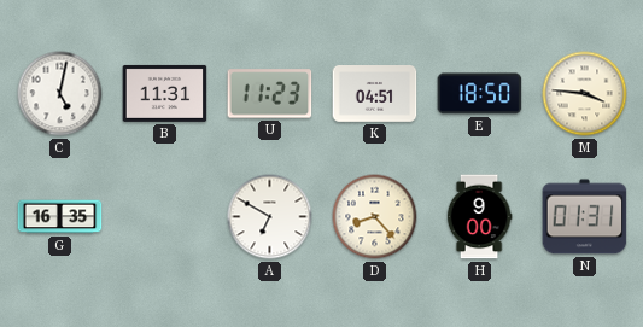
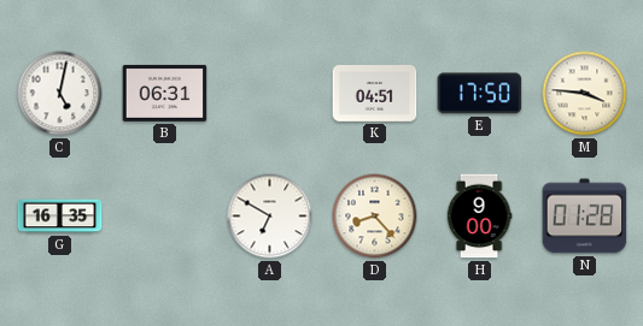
B: 11:31 -> 06:31 (165, 93)
U: 11:23 -> none (270, 94)
E: 18:50 -> 17:50 (480, 94)
N: 01:31 -> 01:28 (585, 217)
